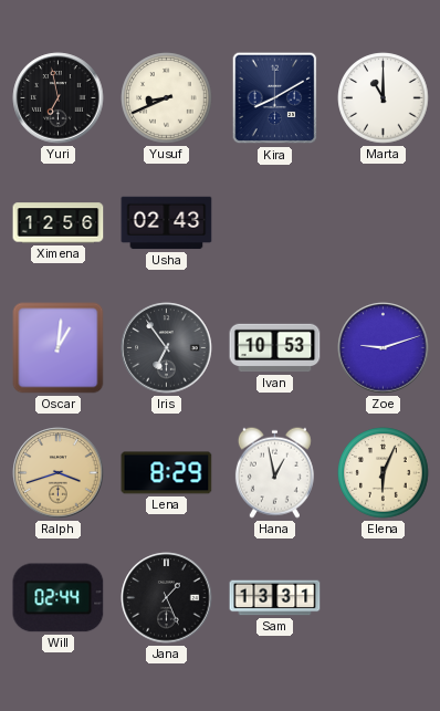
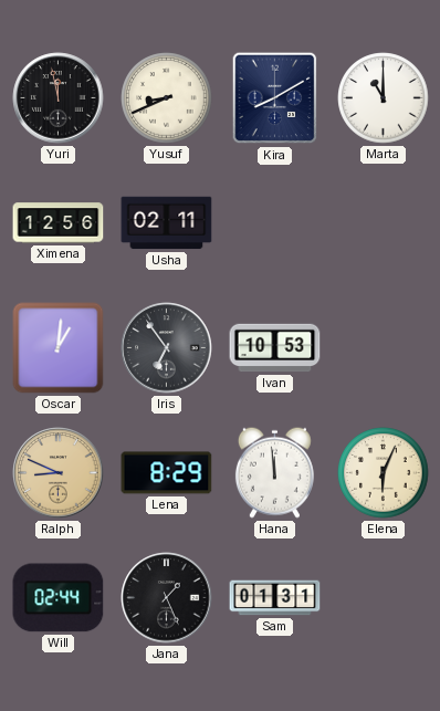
Yuri: 6:58 -> 11:58 (59, 98)
Usha: 02:43 -> 02:11 (167, 223)
Zoe: 9:12 -> none (384, 348)
Ralph: 3:42 -> 8:49 (59, 473)
Hana: 12:58 -> 11:59 (274, 472)
Sam: 13:31 -> 01:31 (275, 598)
